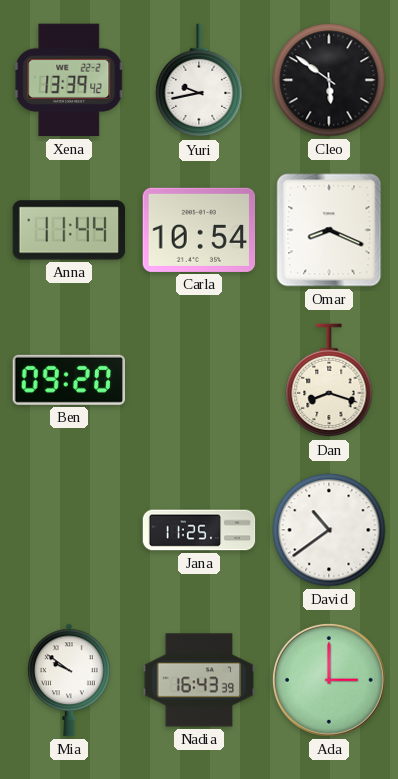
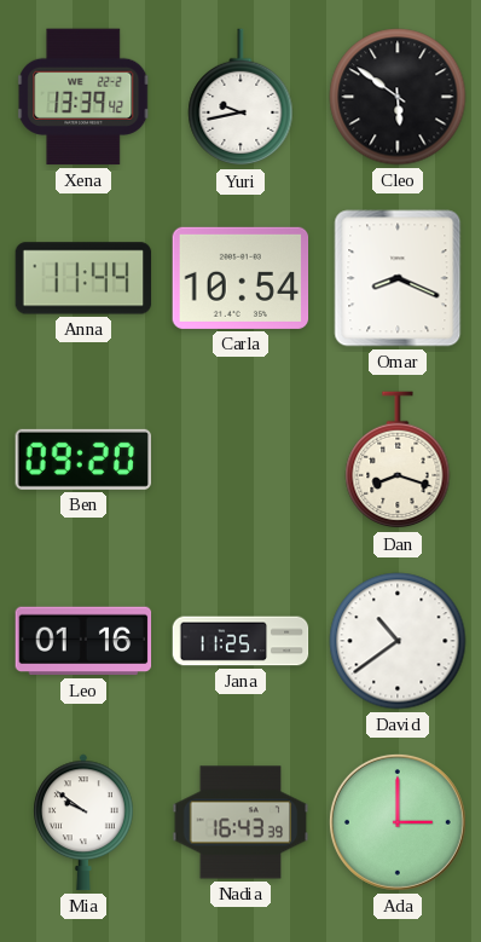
Leo: none -> 01:16 (83, 641)
